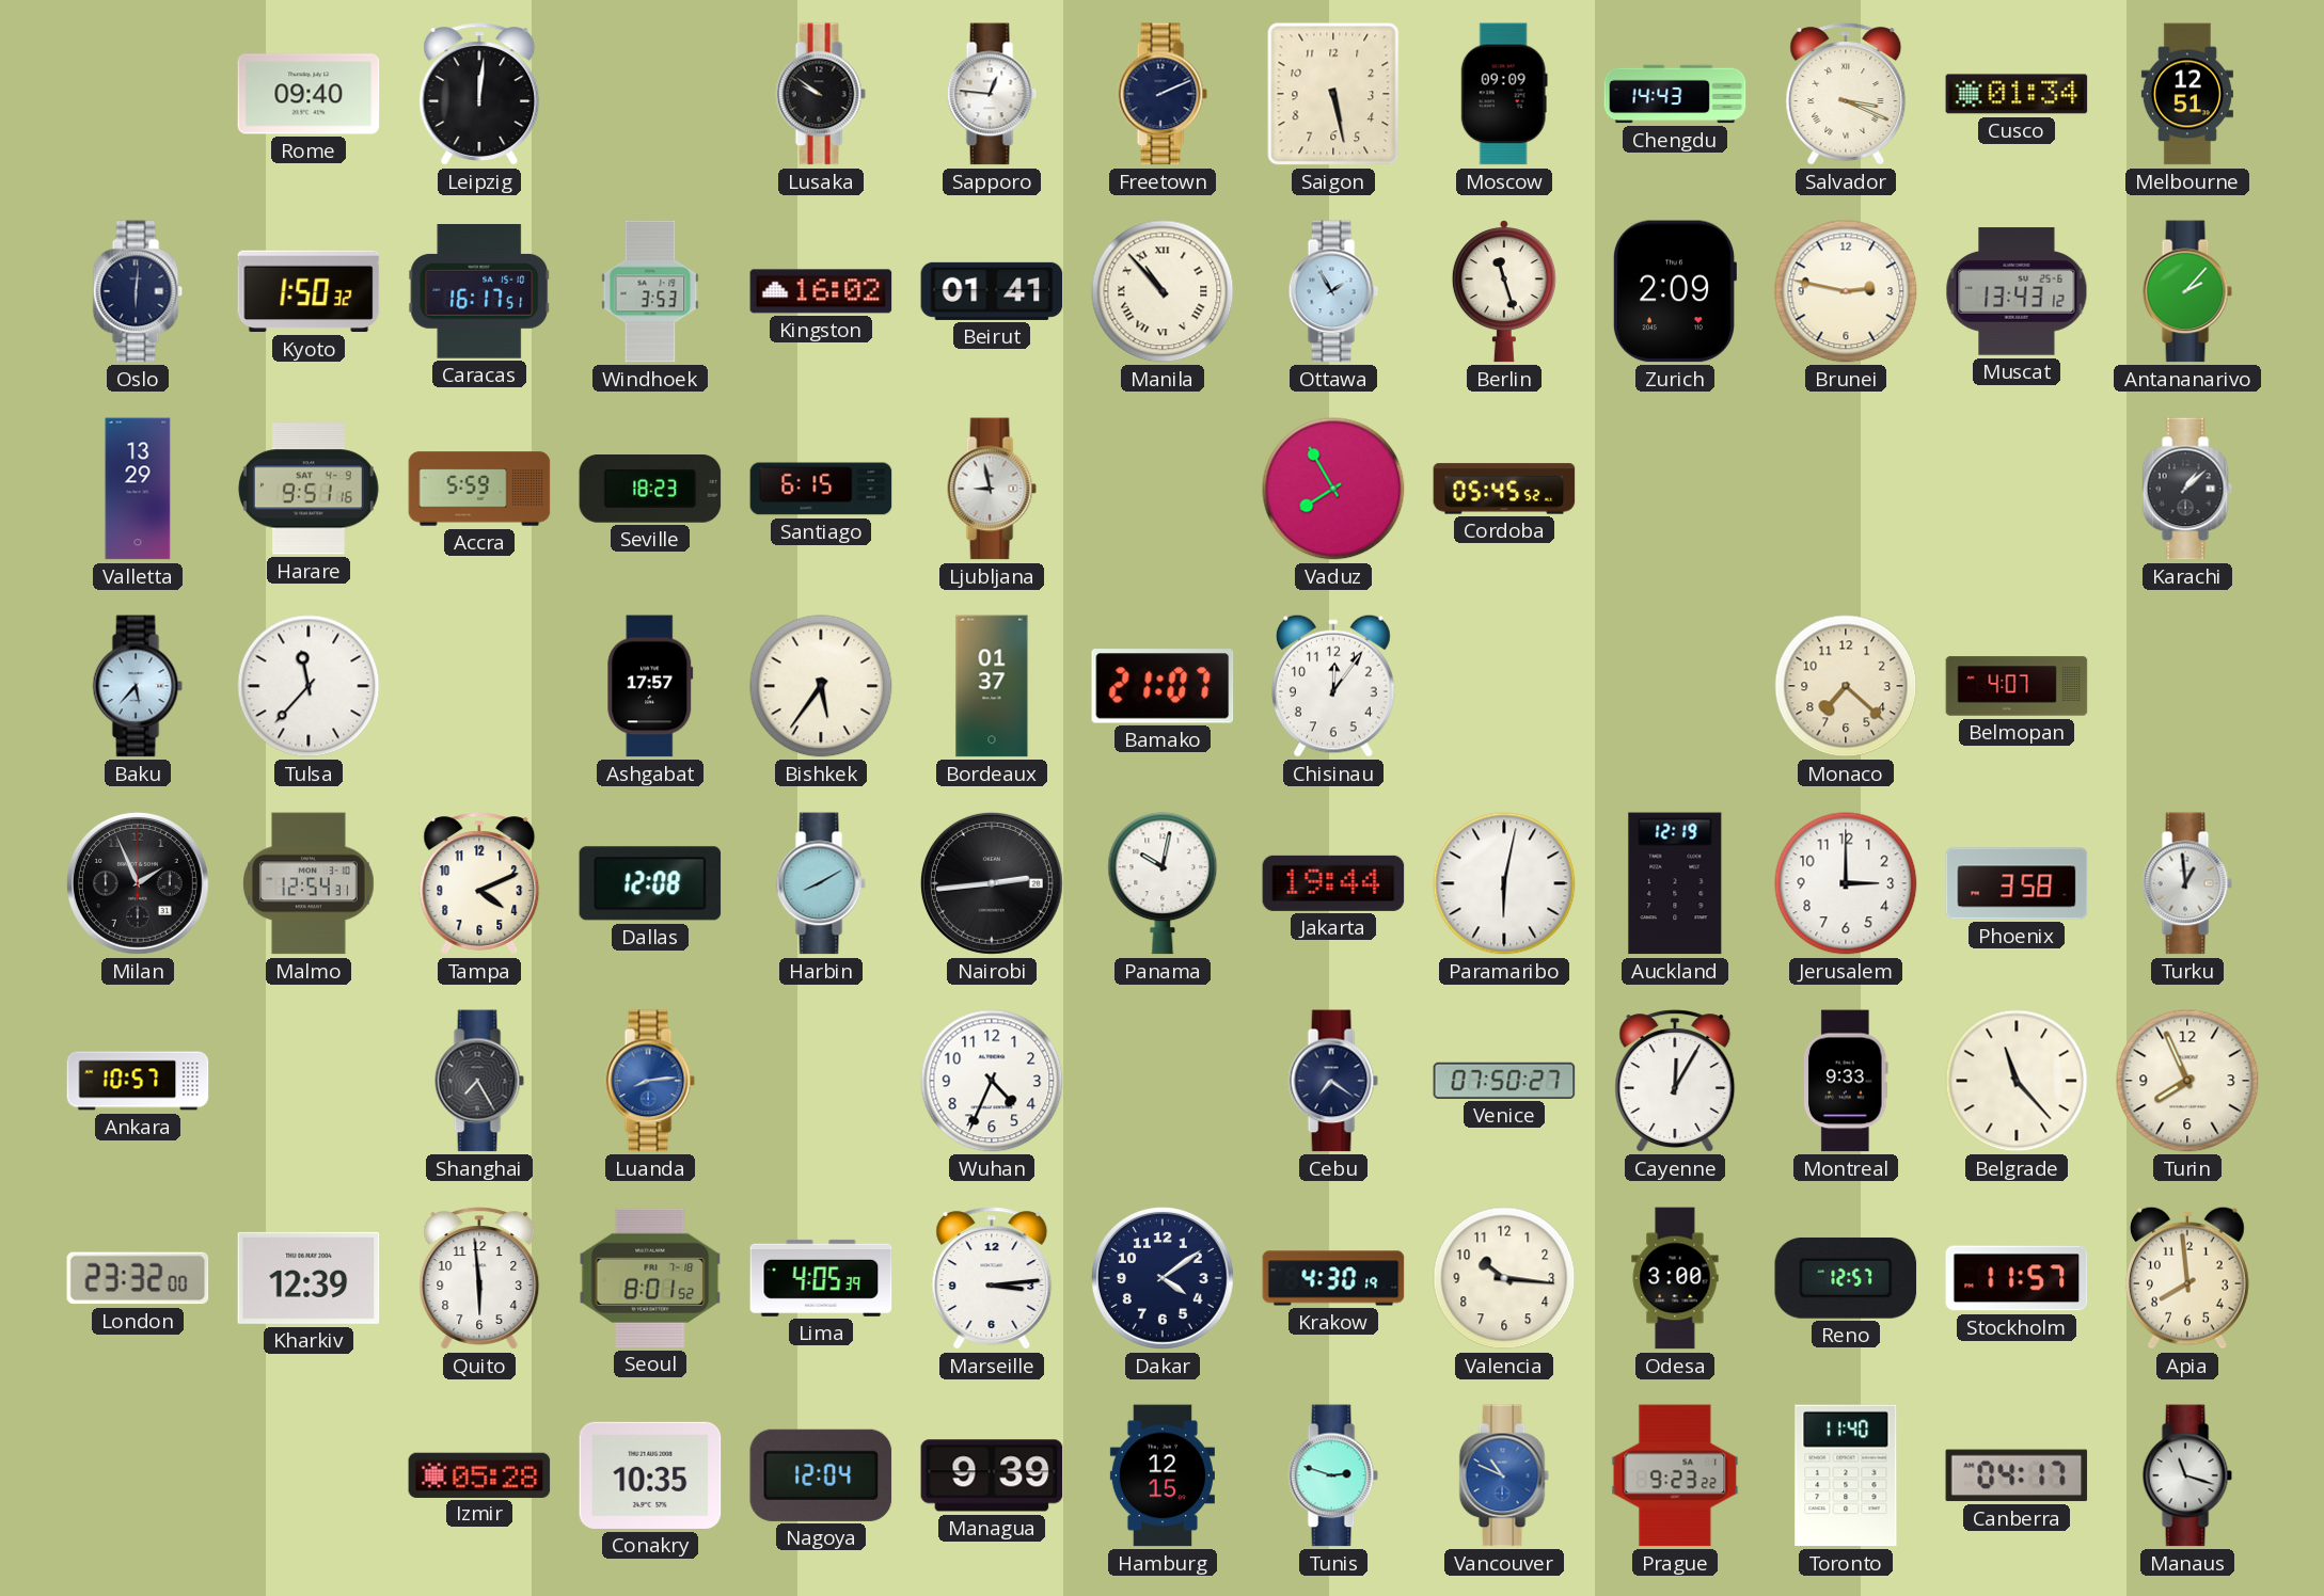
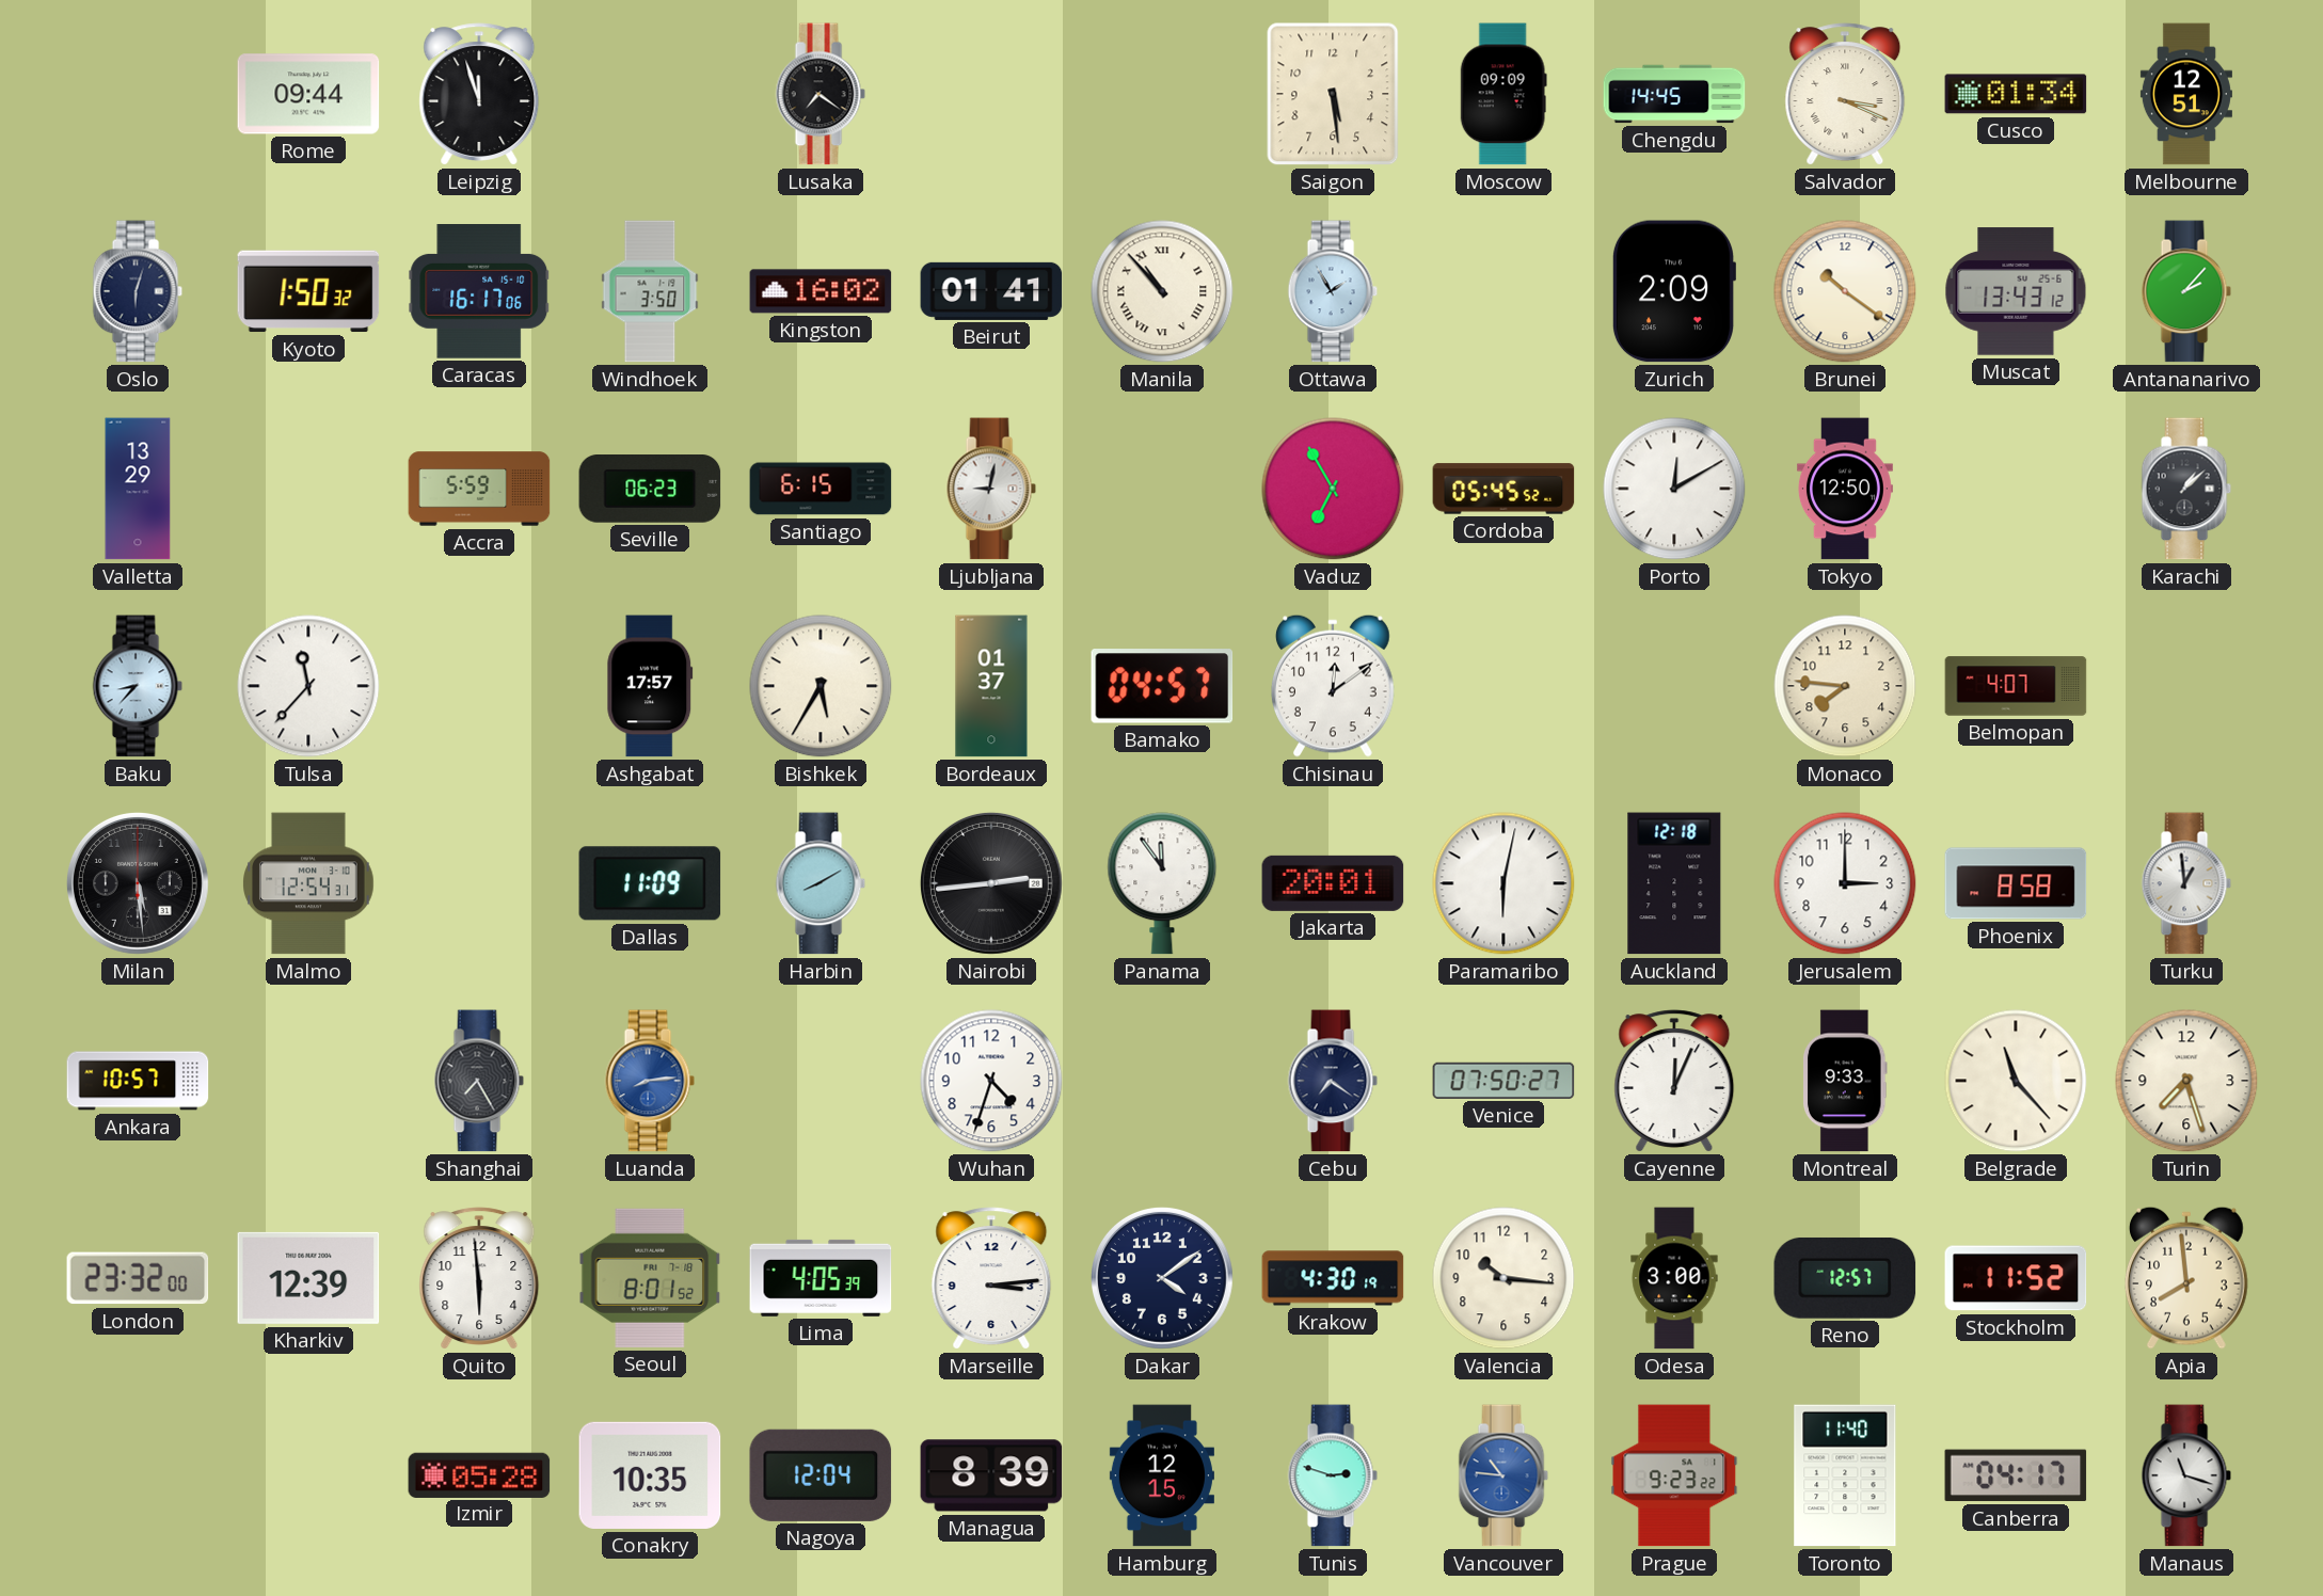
Rome: 09:40 -> 09:44 (308, 94)
Leipzig: 12:01 -> 11:57 (479, 94)
Lusaka: 9:51 -> 7:21 (821, 94)
Sapporo: 12:46 -> none (992, 94)
Freetown: 2:11 -> none (1163, 94)
Saigon: 5:28 -> 5:29 (1333, 94)
Chengdu: 14:43 -> 14:45 (1674, 94)
Oslo: 6:01 -> 6:03 (138, 291)
Caracas: 16:17:51 -> 16:17:06 (479, 292)
Windhoek: 3:53 -> 3:50 (650, 291)
Berlin: 11:27 -> none (1504, 291)
Brunei: 2:47 -> 10:21 (1845, 291)
Harare: 9:51 -> none (309, 489)
Seville: 18:23 -> 06:23 (650, 490)
Ljubljana: 8:58 -> 9:02 (991, 489)
Vaduz: 7:55 -> 6:55 (1333, 489)
Porto: none -> 12:10 (1674, 489)
Tokyo: none -> 12:50 (1845, 489)
Baku: 5:37 -> 8:37 (138, 686)
Bishkek: 5:36 -> 5:35 (821, 686)
Bamako: 21:07 -> 04:57 (1162, 686)
Chisinau: 12:06 -> 12:09 (1334, 686)
Monaco: 7:22 -> 7:46 (1845, 686)
Milan: 1:56 -> 5:29 (138, 883)
Tampa: 4:11 -> none (479, 883)
Dallas: 12:08 -> 11:09 (650, 883)
Panama: 10:02 -> 11:54 (1162, 883)
Jakarta: 19:44 -> 20:01 (1333, 883)
Auckland: 12:19 -> 12:18 (1674, 883)
Phoenix: 3:58 -> 8:58 (2016, 883)
Wuhan: 4:34 -> 4:33 (991, 1081)
Cayenne: 12:05 -> 12:04 (1674, 1081)
Turin: 7:56 -> 7:27 (2186, 1081)
Stockholm: 11:57 -> 11:52 (2016, 1278)
Managua: 9:39 -> 8:39 (991, 1475)
Vancouver: 10:49 -> 10:46 (1503, 1475)
